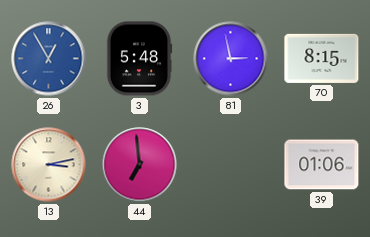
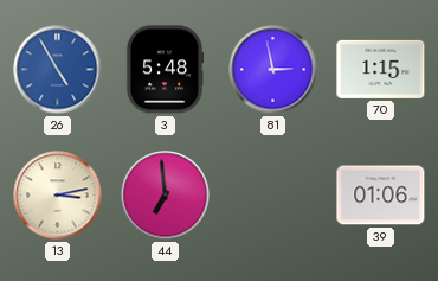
26: 12:55 -> 4:55 (58, 70)
70: 8:15 -> 1:15 (381, 69)
